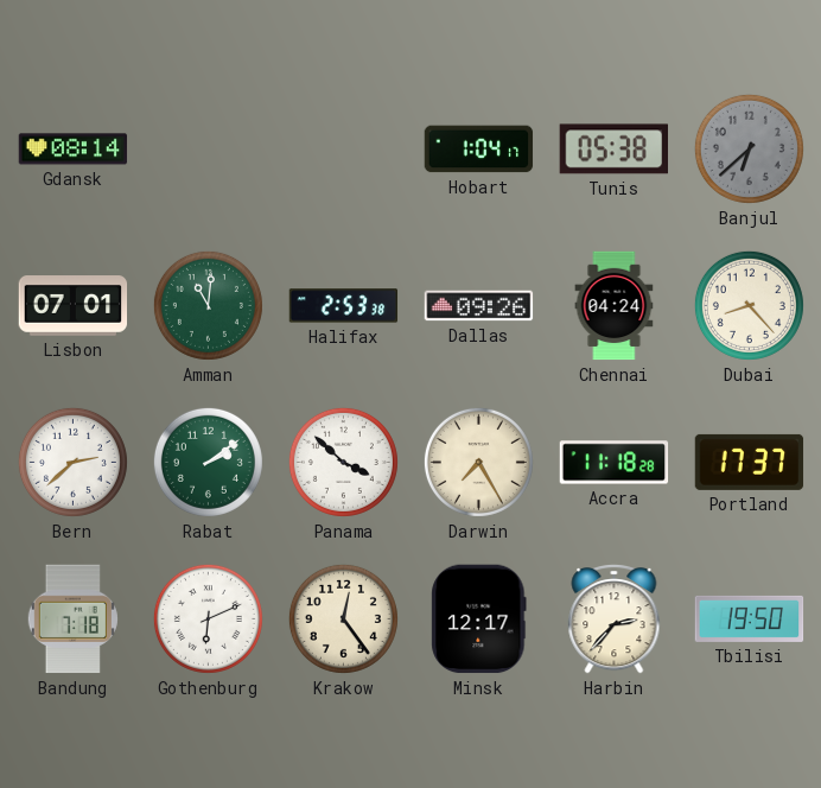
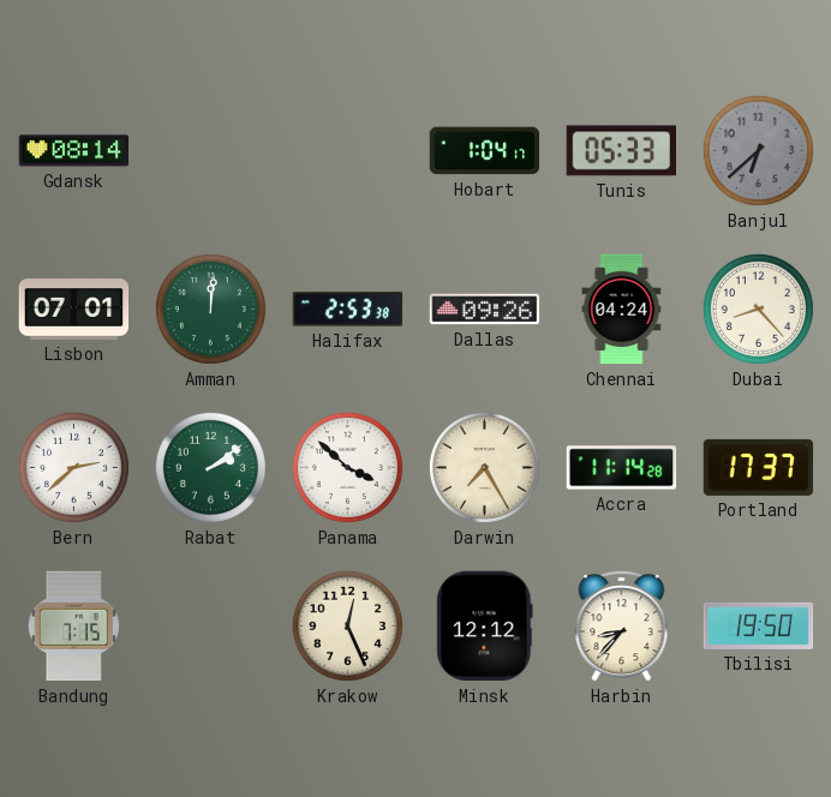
Tunis: 05:38 -> 05:33 (621, 151)
Amman: 11:01 -> 12:01 (210, 308)
Accra: 11:18 -> 11:14 (622, 468)
Bandung: 7:18 -> 7:15 (73, 627)
Gothenburg: 6:11 -> none (208, 618)
Krakow: 12:24 -> 12:26 (347, 625)
Minsk: 12:17 -> 12:12 (485, 627)
Harbin: 2:37 -> 8:37 (622, 627)
